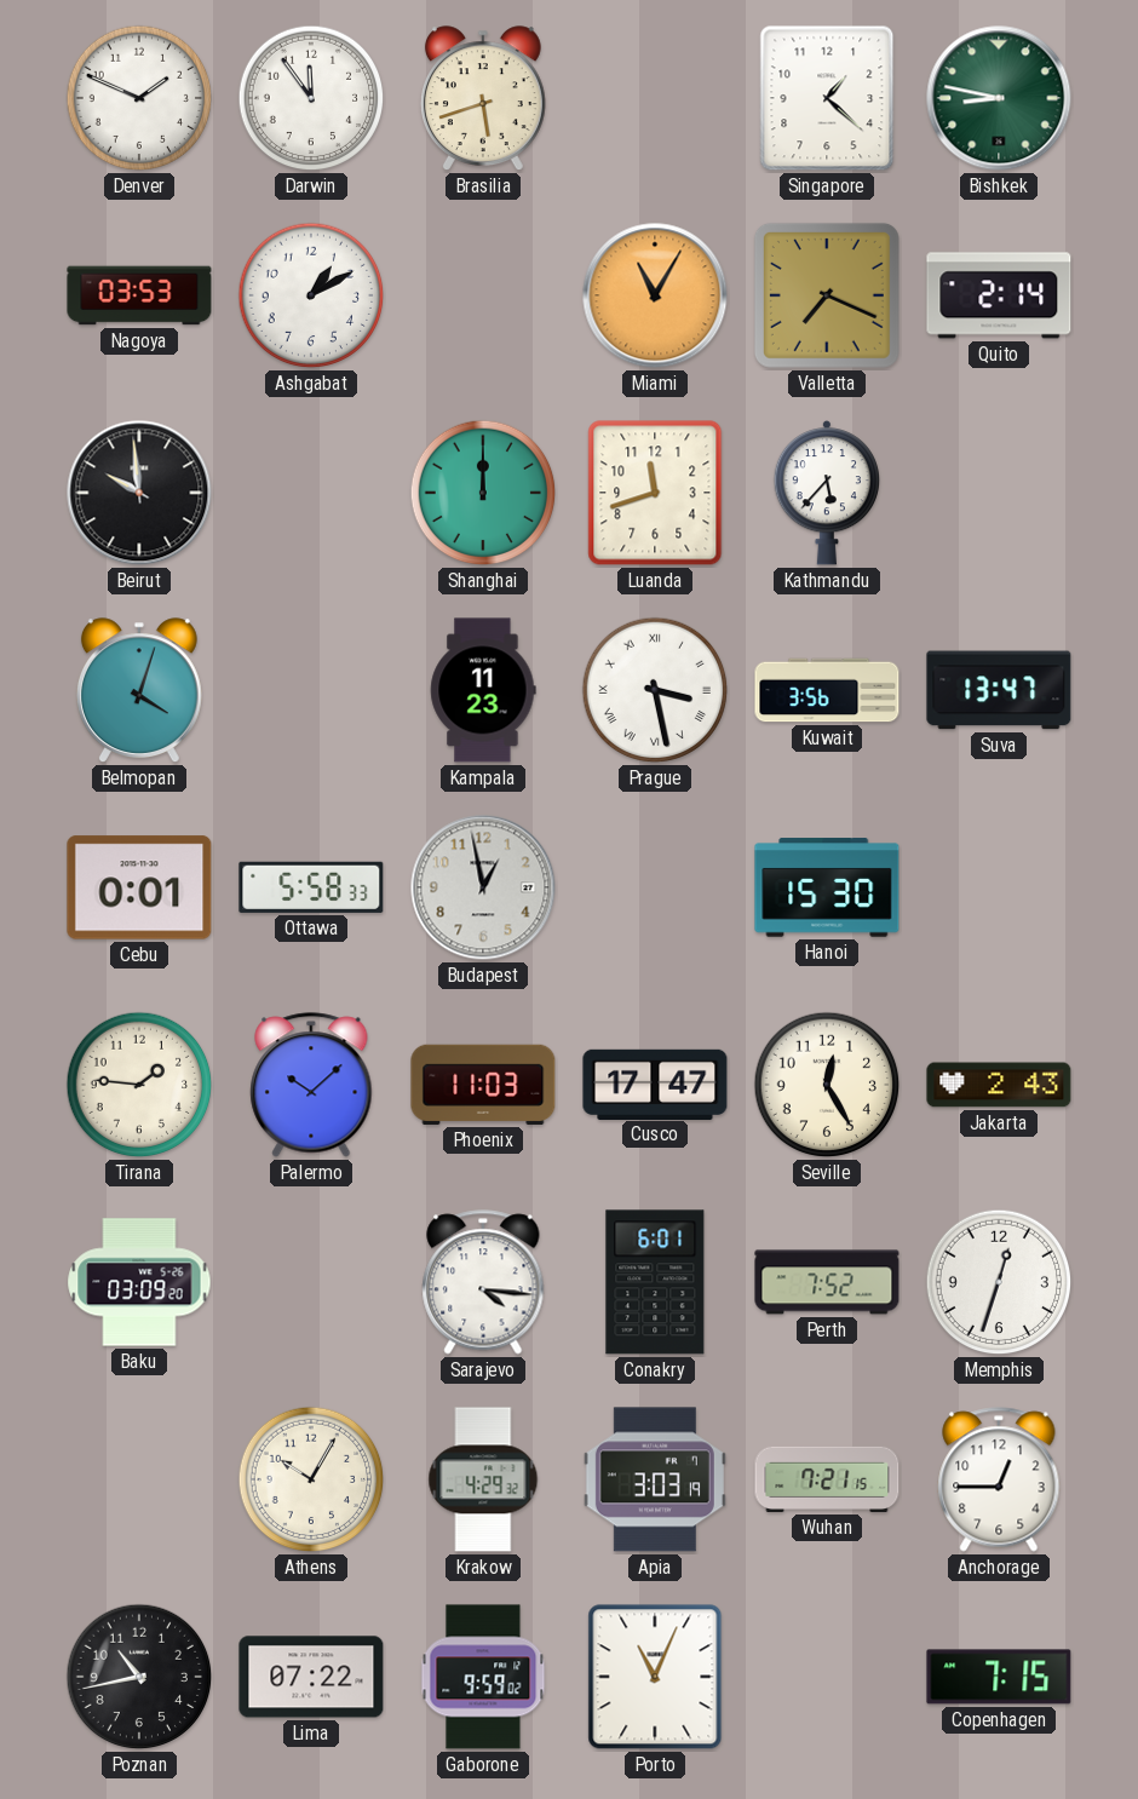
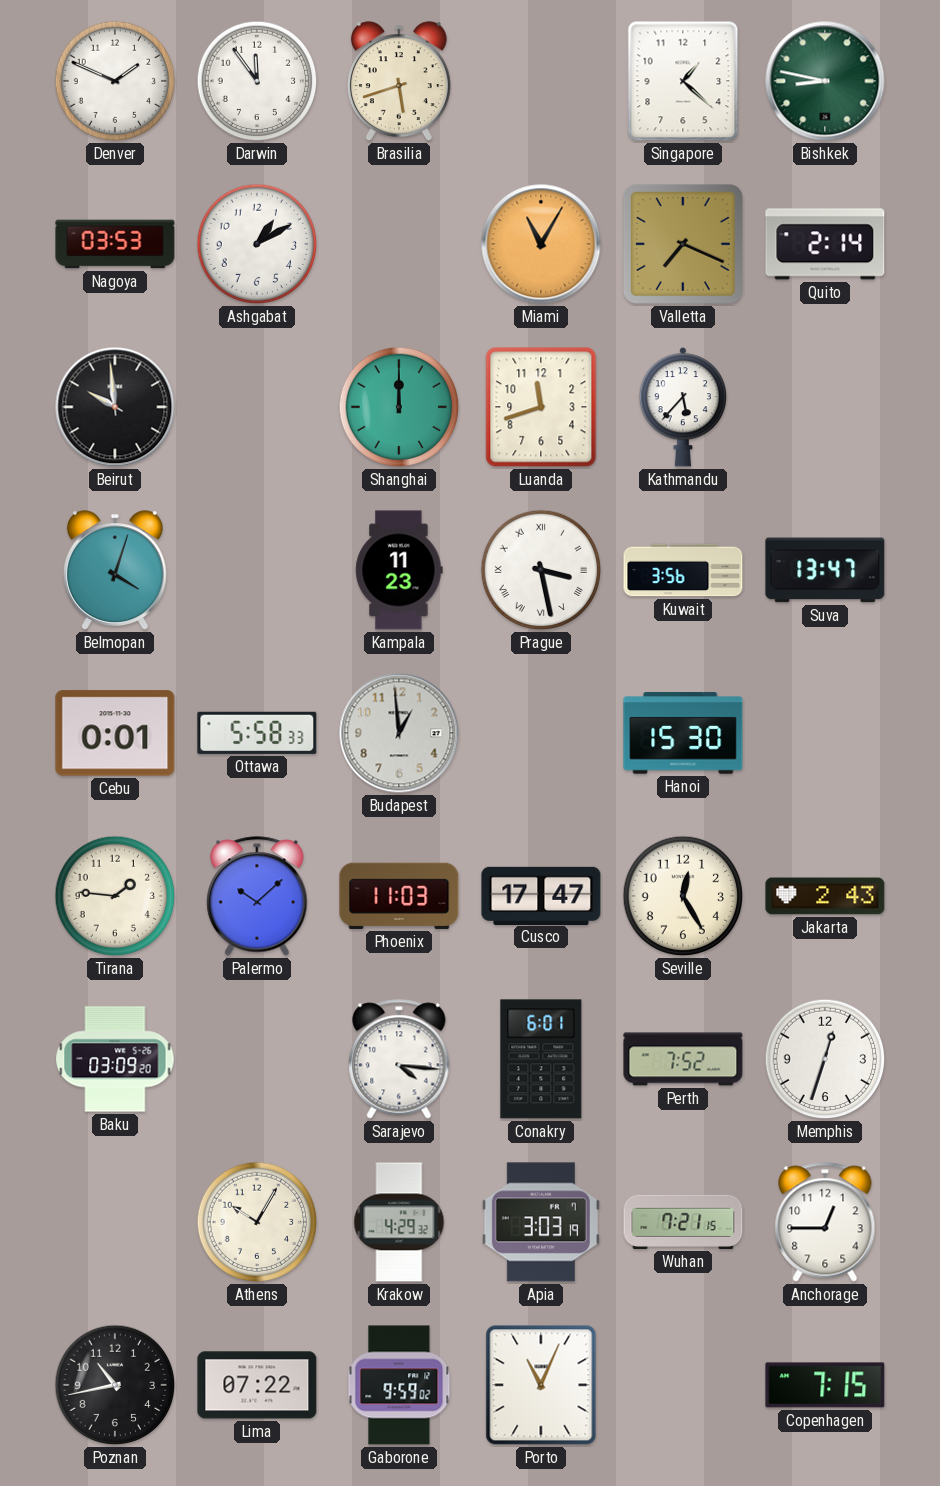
Budapest: 12:58 -> 12:59 (399, 733)
